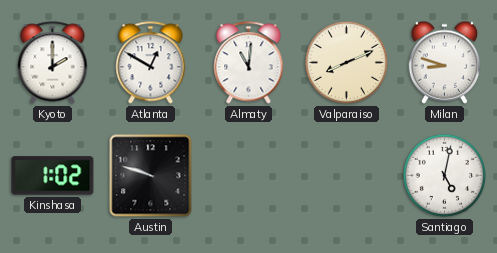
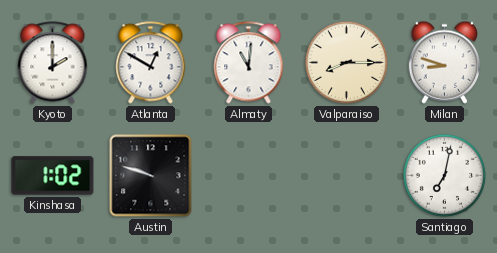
Valparaiso: 8:11 -> 8:15 (346, 62)
Santiago: 5:02 -> 7:02 (444, 175)
